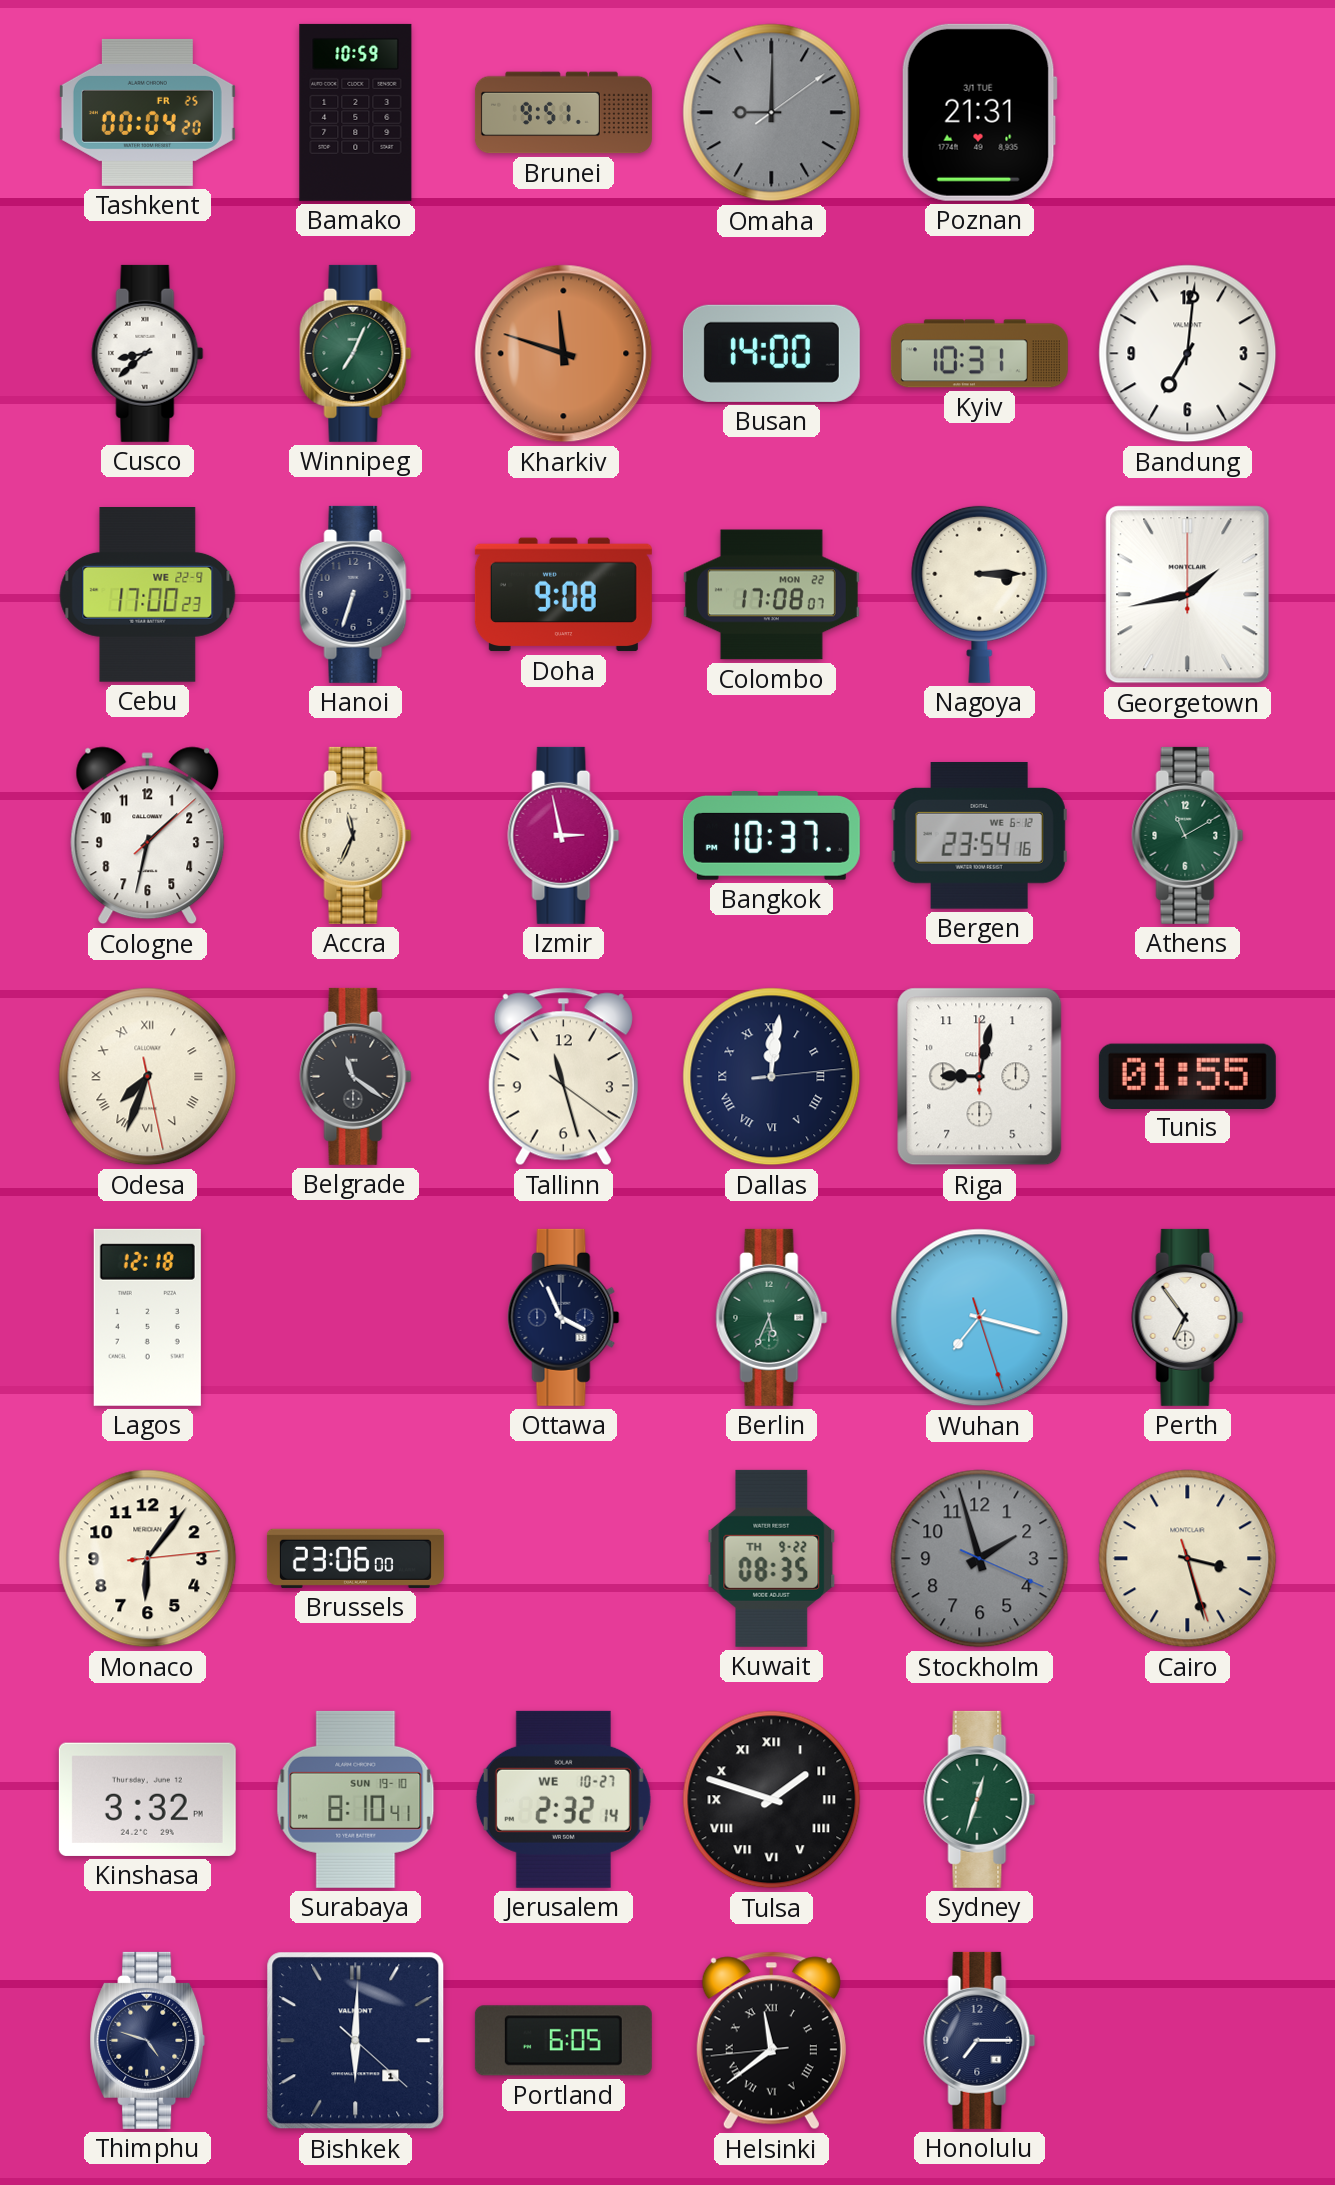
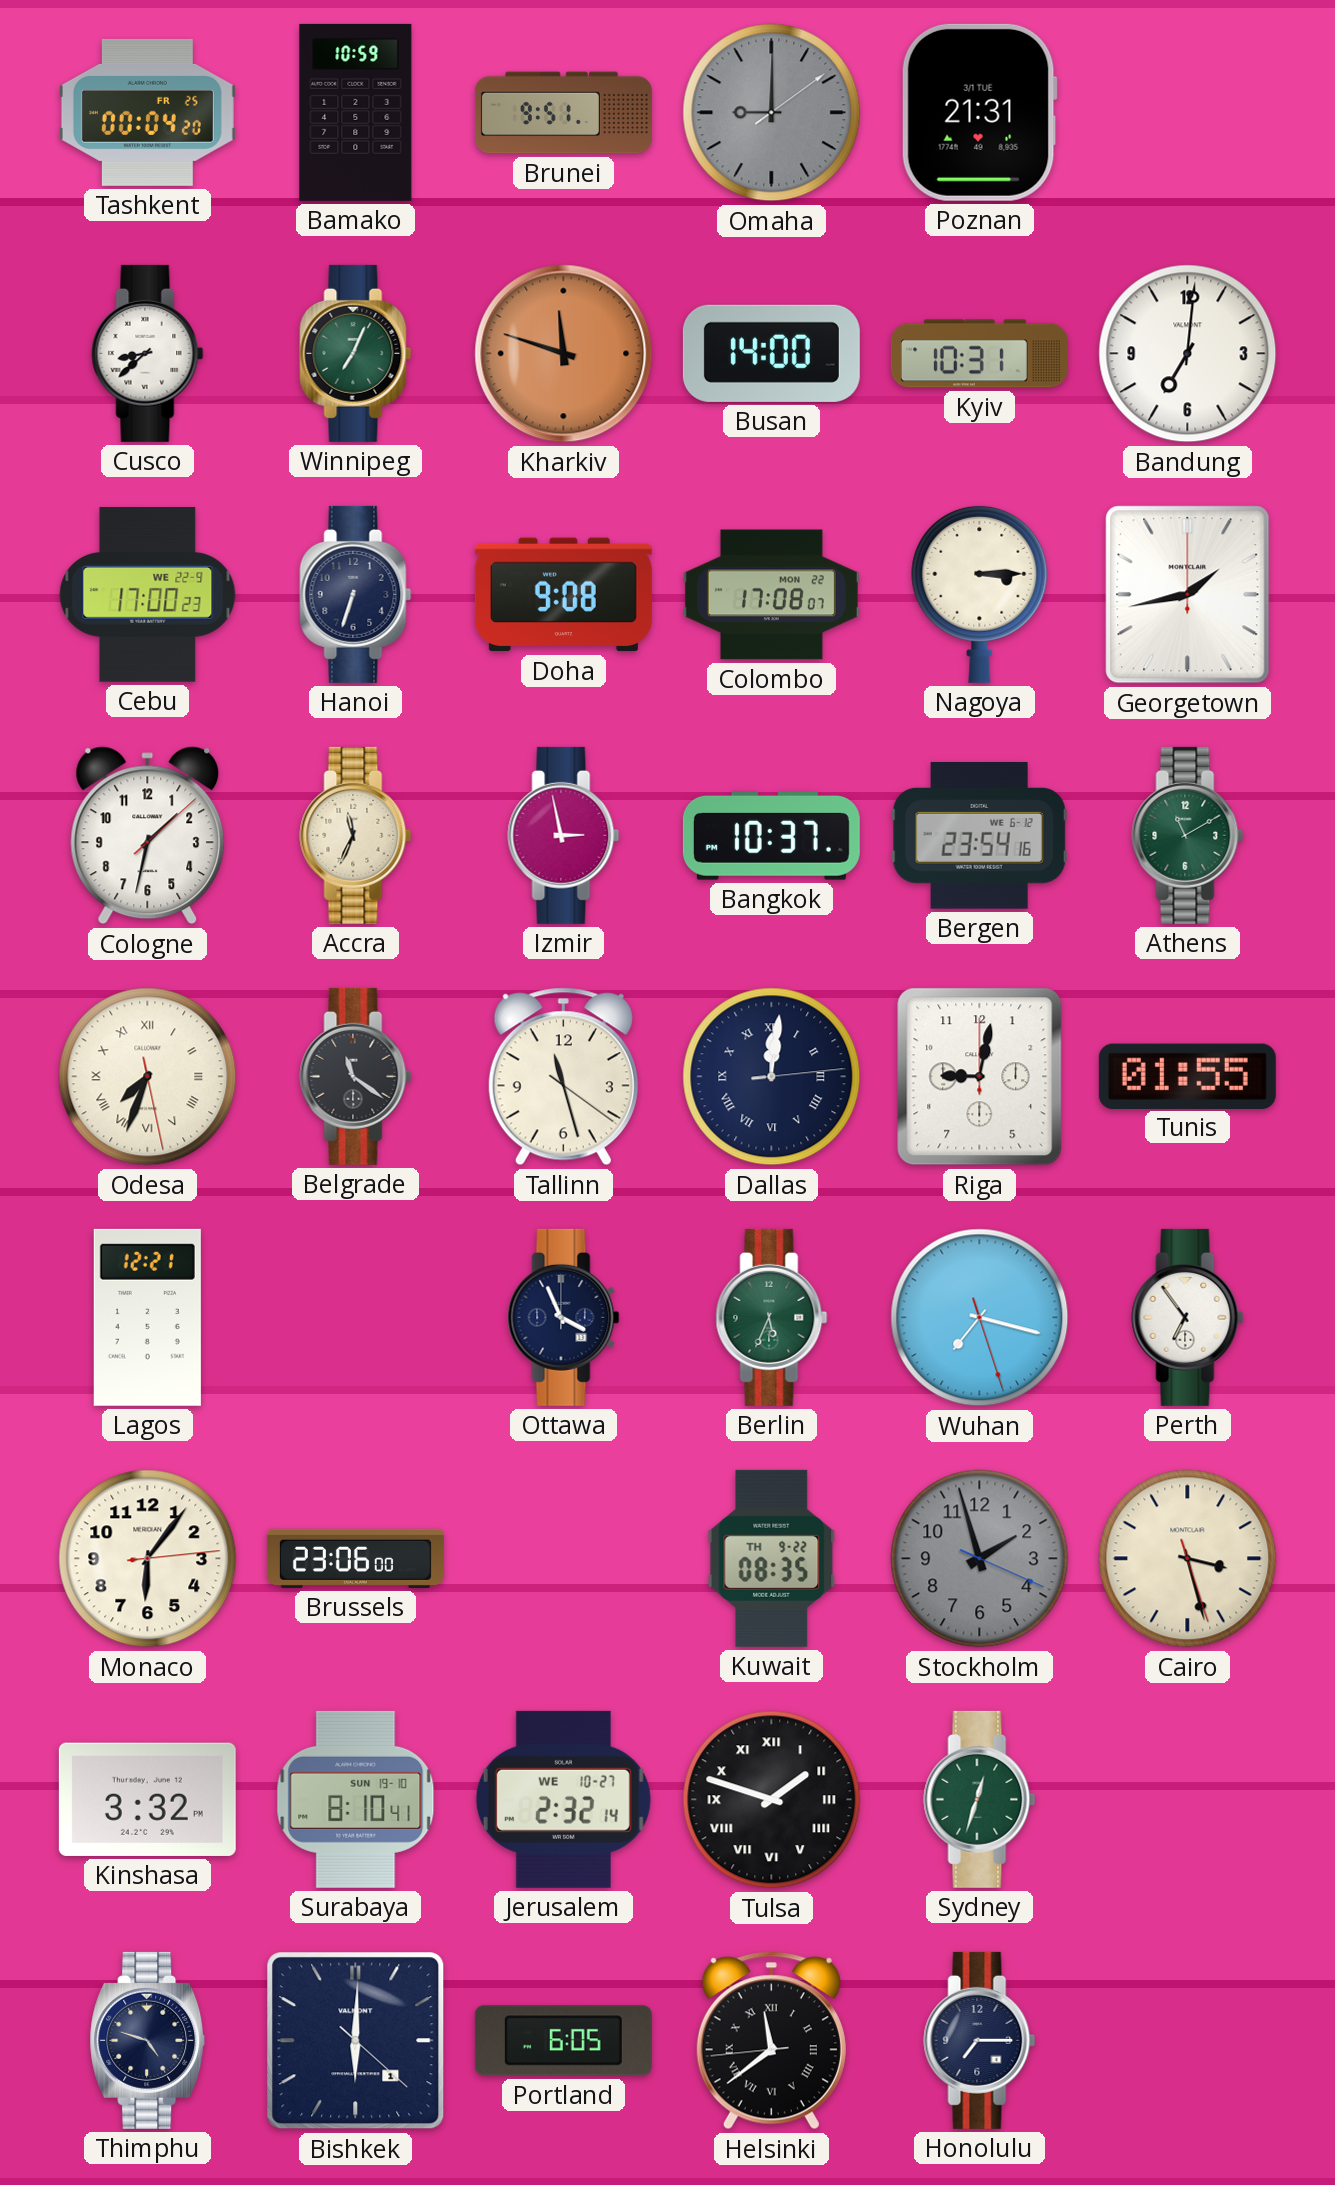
Lagos: 12:18 -> 12:21 (147, 1317)
